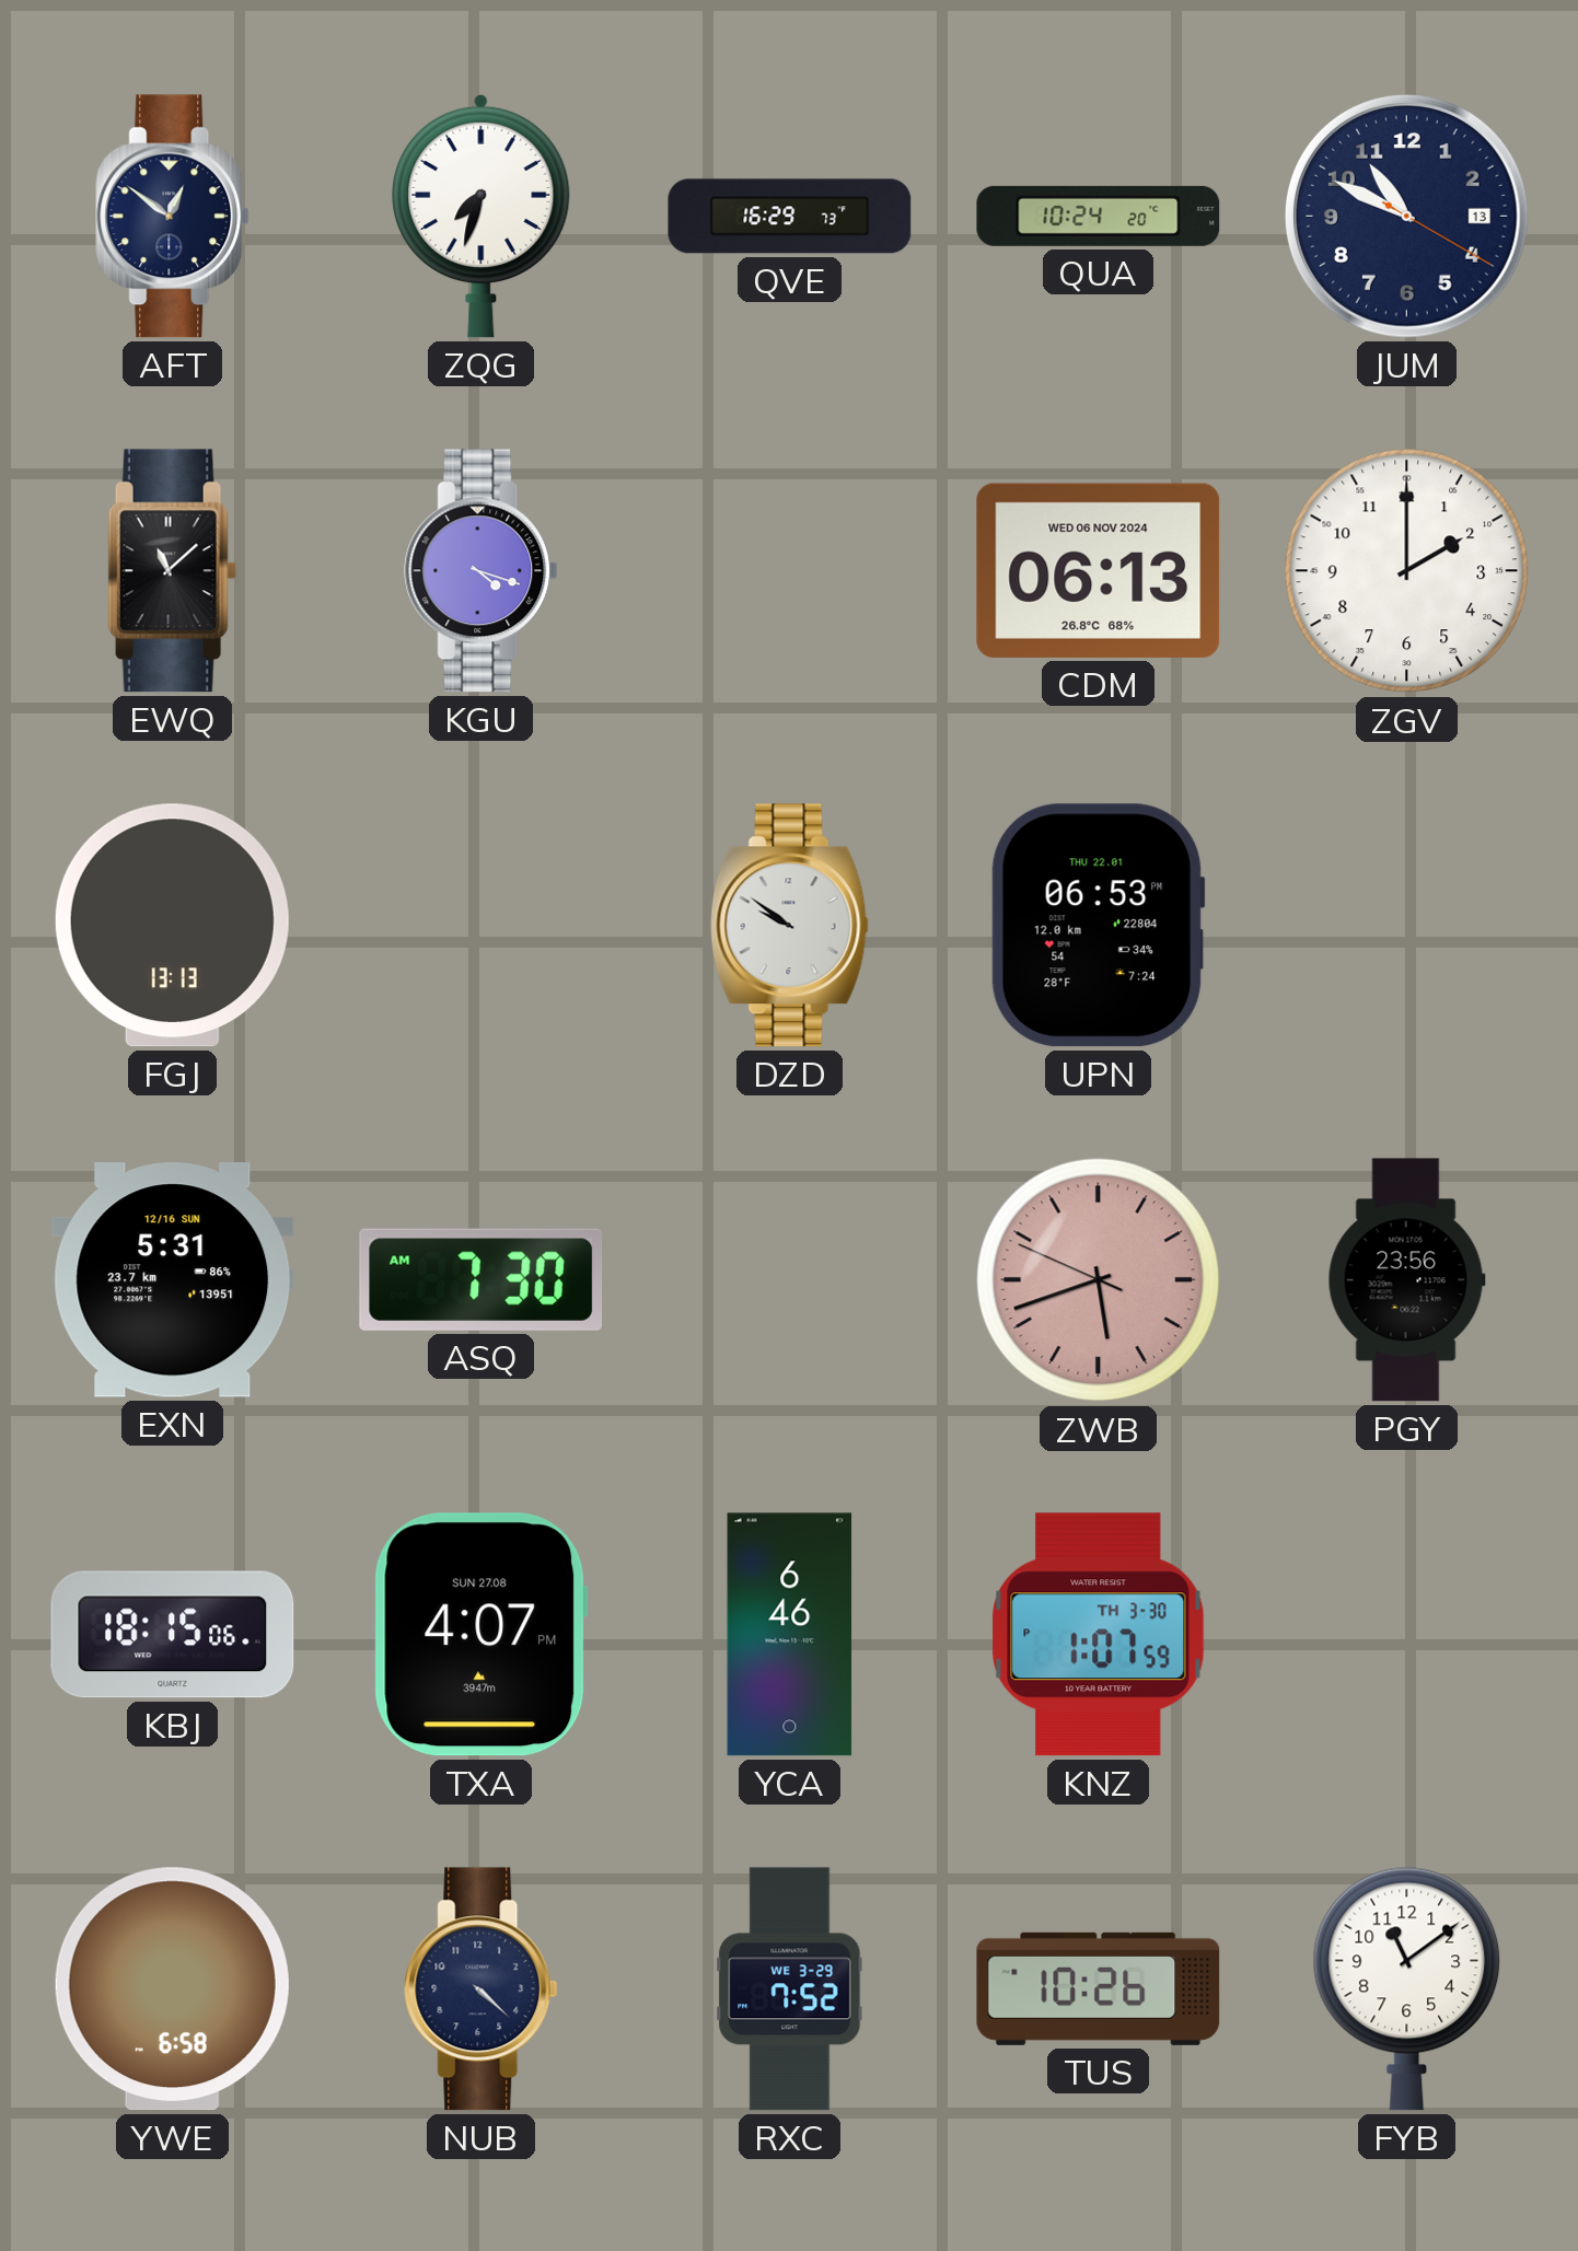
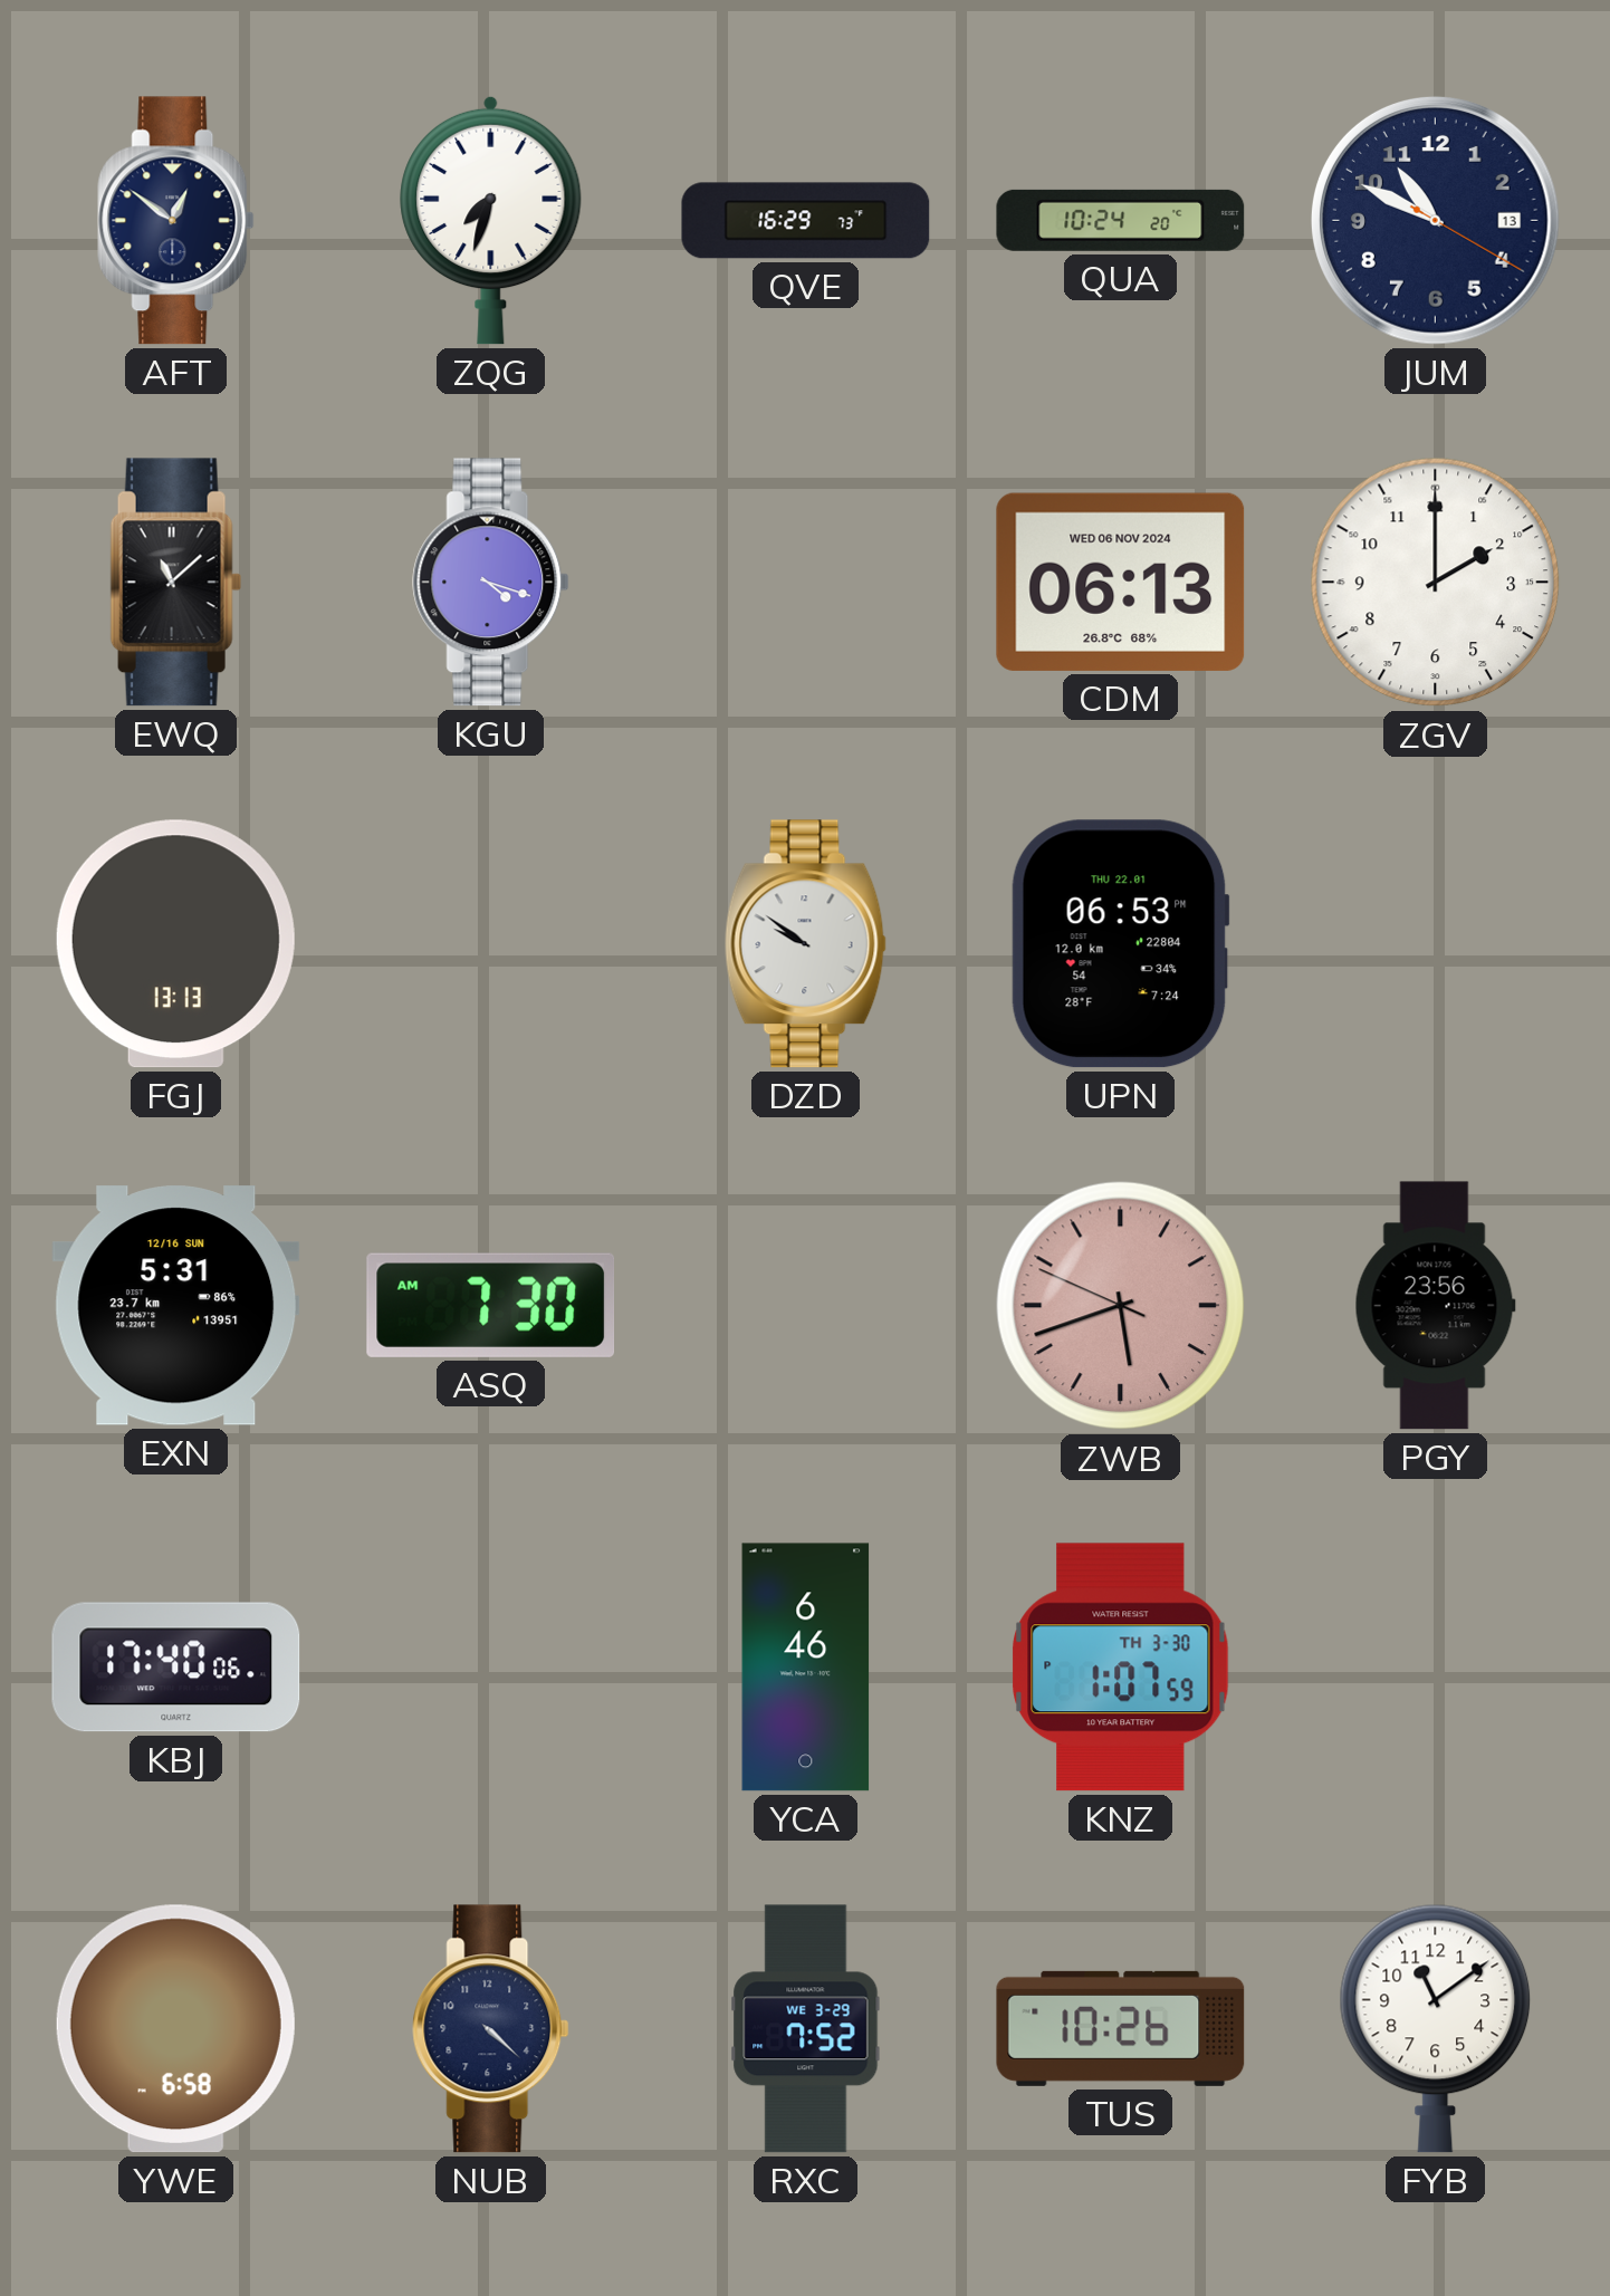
KBJ: 18:15 -> 17:40 (176, 1668)
TXA: 4:07 -> none (480, 1635)
